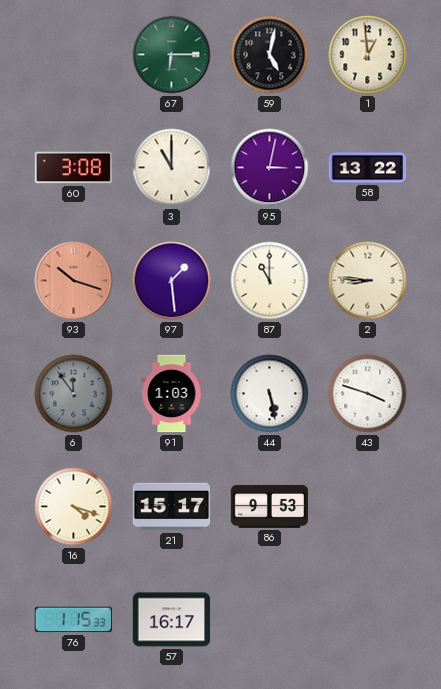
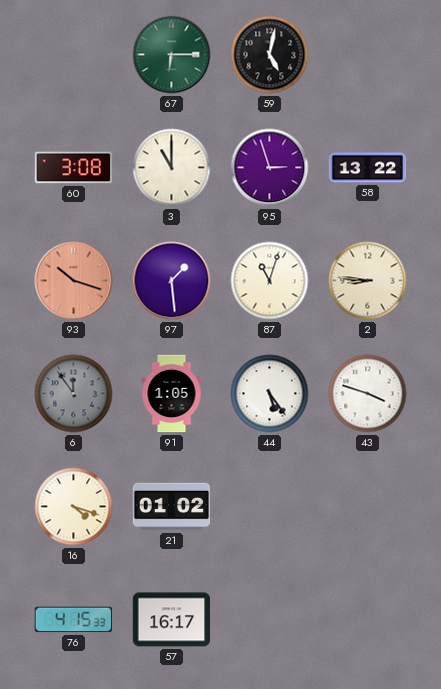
1: 12:59 -> none (368, 55)
95: 3:02 -> 2:57 (270, 168)
87: 11:00 -> 11:03 (270, 281)
91: 1:03 -> 1:05 (172, 394)
44: 5:28 -> 5:24 (270, 394)
21: 15:17 -> 01:02 (172, 507)
86: 9:53 -> none (270, 507)
76: 1:15 -> 4:15 (73, 620)
